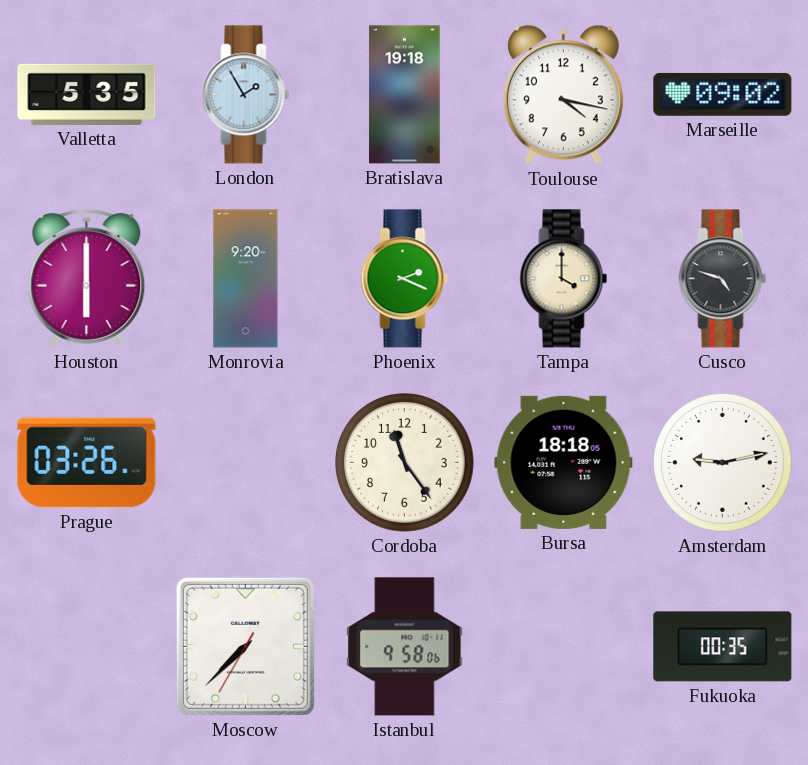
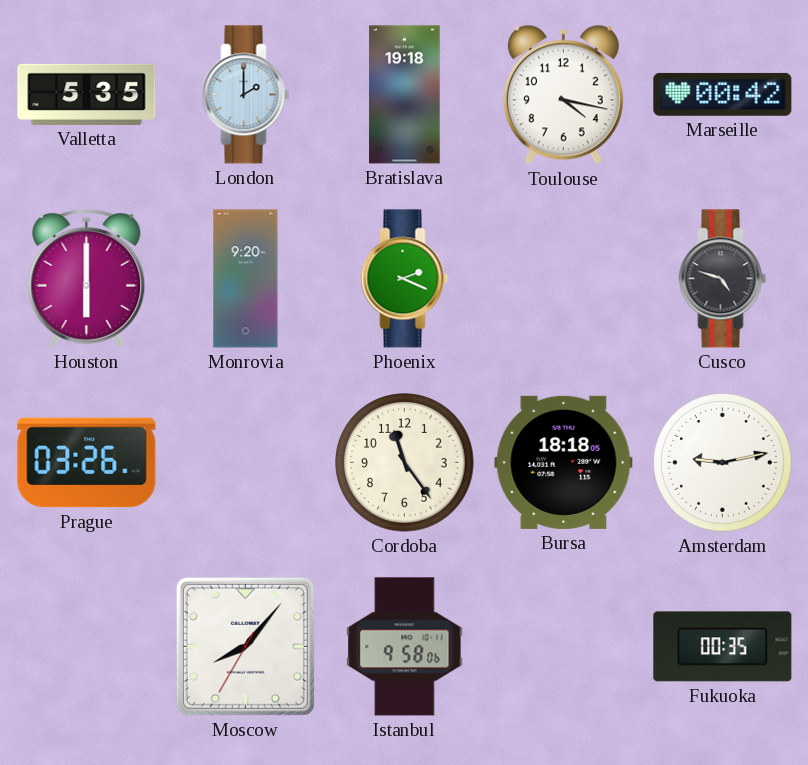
London: 1:55 -> 2:00 (246, 95)
Marseille: 09:02 -> 00:42 (723, 94)
Tampa: 4:00 -> none (564, 279)
Moscow: 7:37 -> 8:06 (245, 646)
